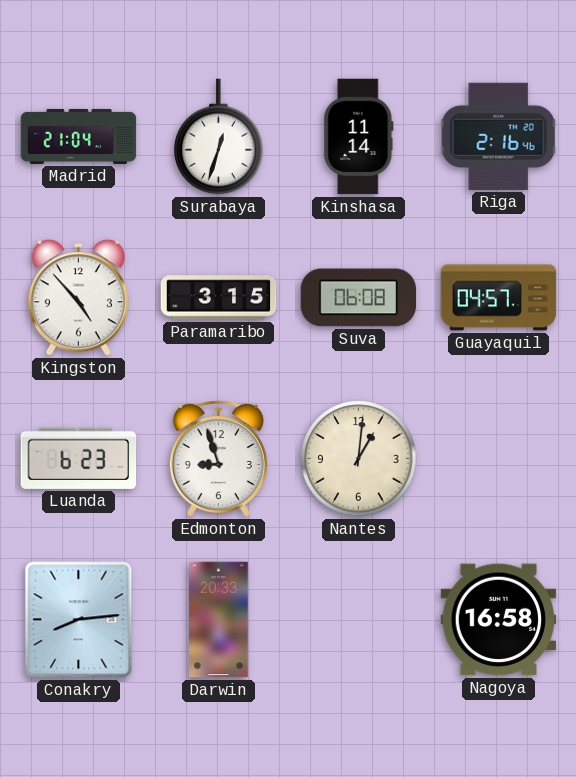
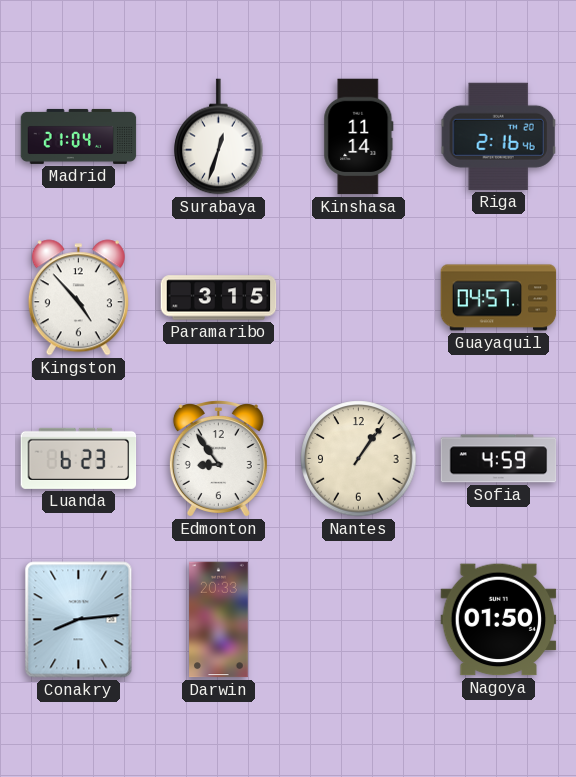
Suva: 06:08 -> none (359, 298)
Edmonton: 8:57 -> 8:54 (218, 459)
Nantes: 1:01 -> 1:06 (359, 459)
Sofia: none -> 4:59 (499, 459)
Nagoya: 16:58 -> 01:50 (499, 620)
